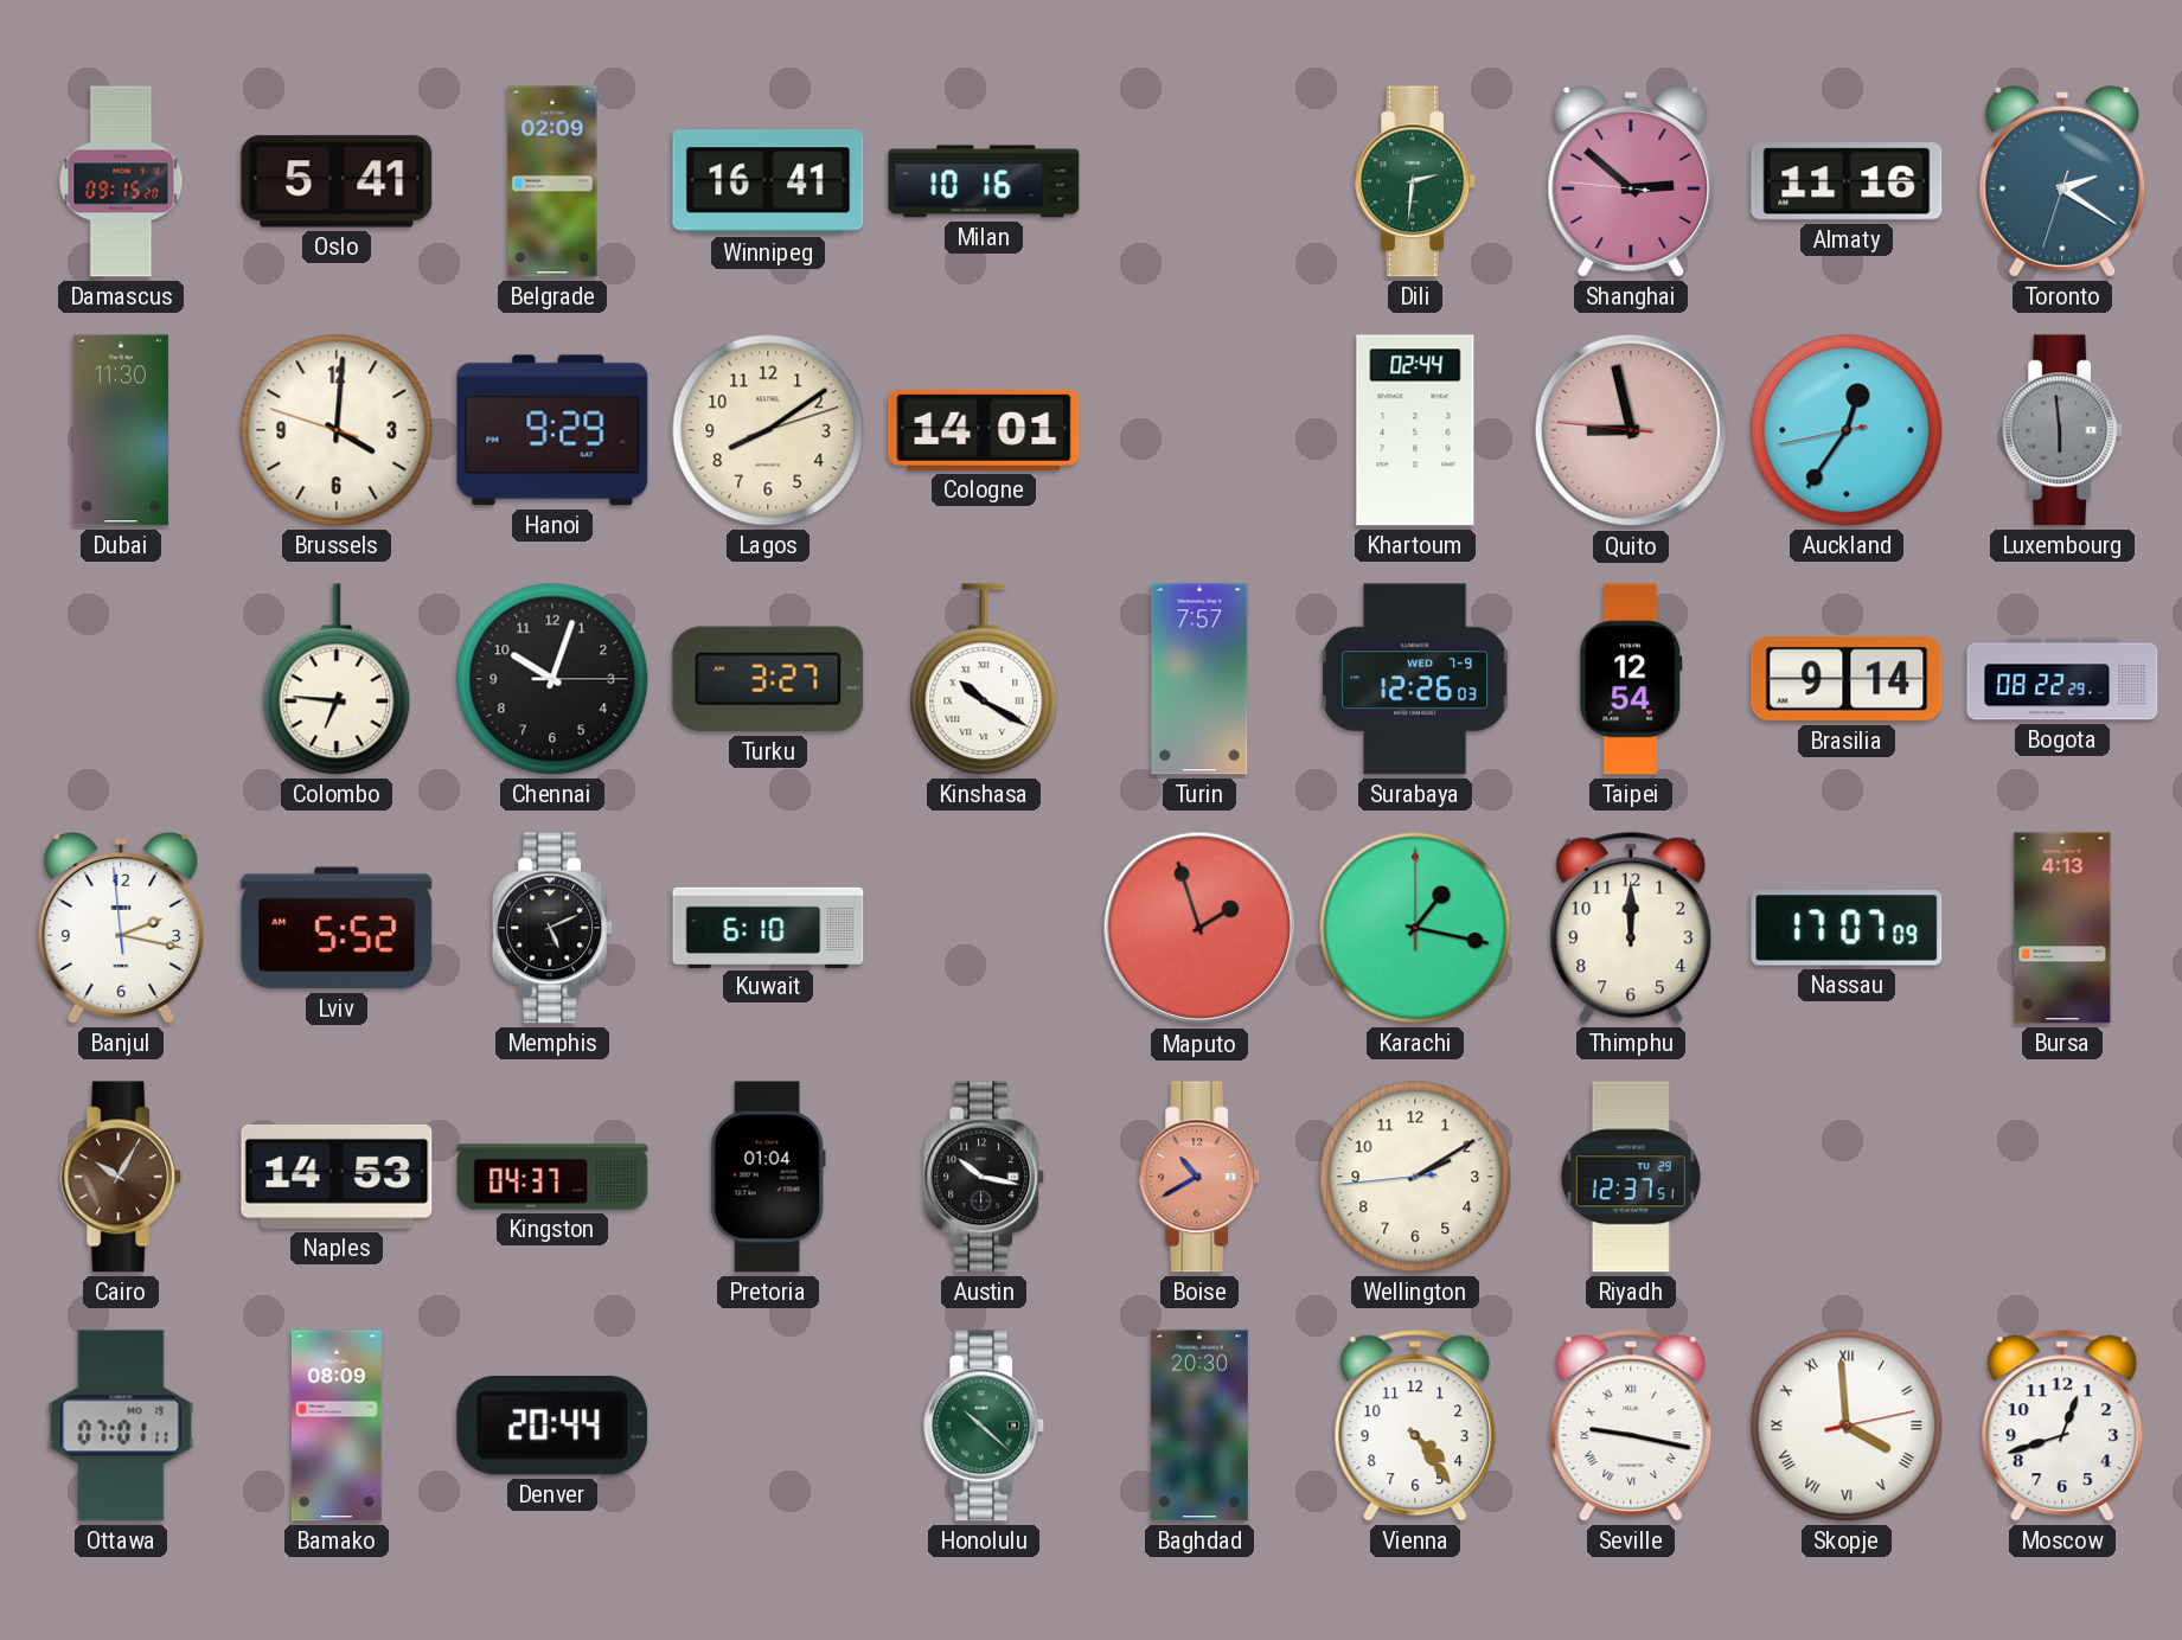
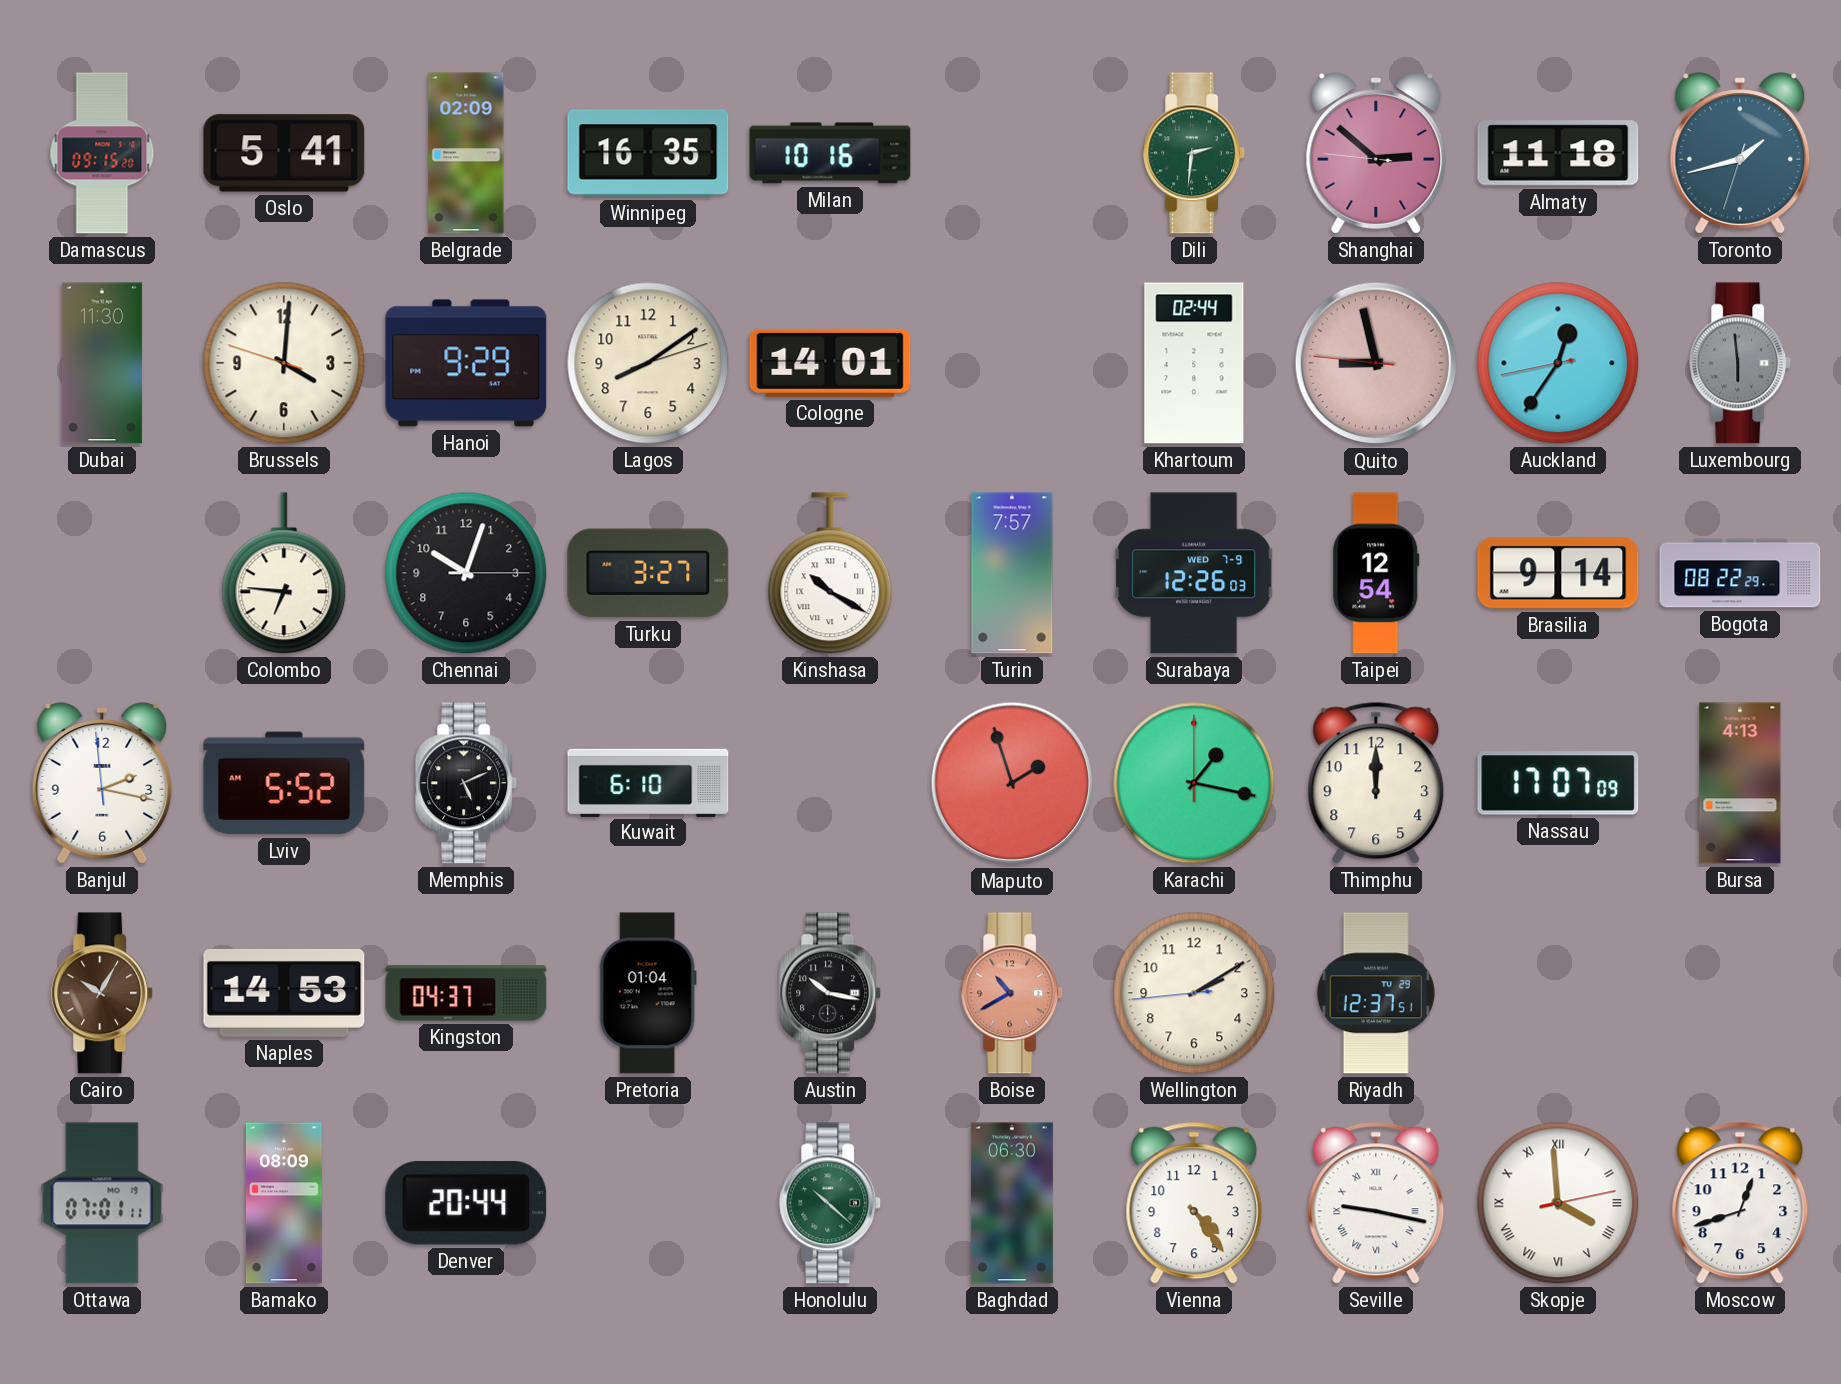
Winnipeg: 16:41 -> 16:35 (648, 153)
Almaty: 11:16 -> 11:18 (1558, 153)
Toronto: 2:20 -> 1:42 (1740, 153)
Baghdad: 20:30 -> 06:30 (1012, 1203)
